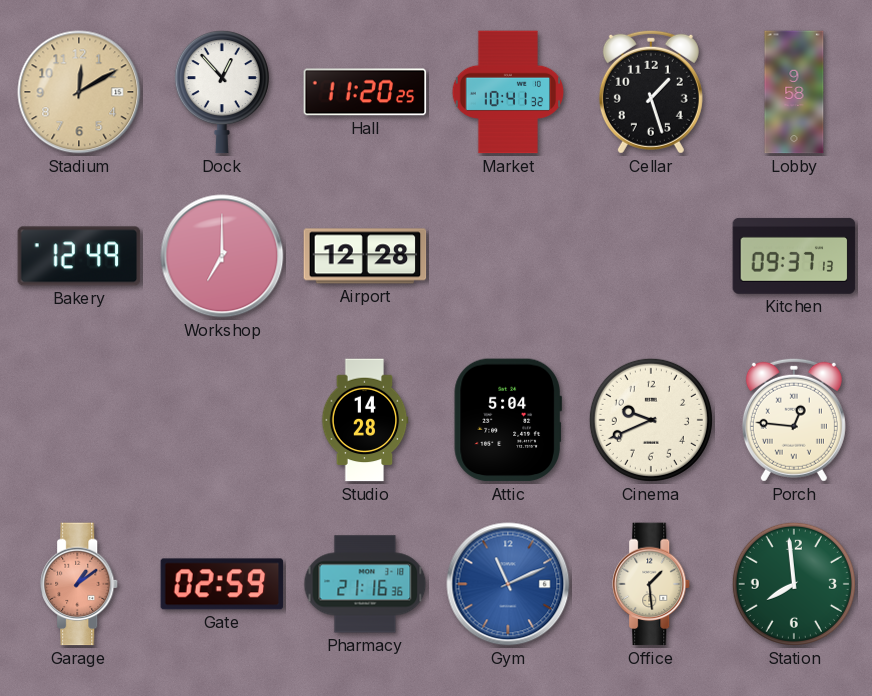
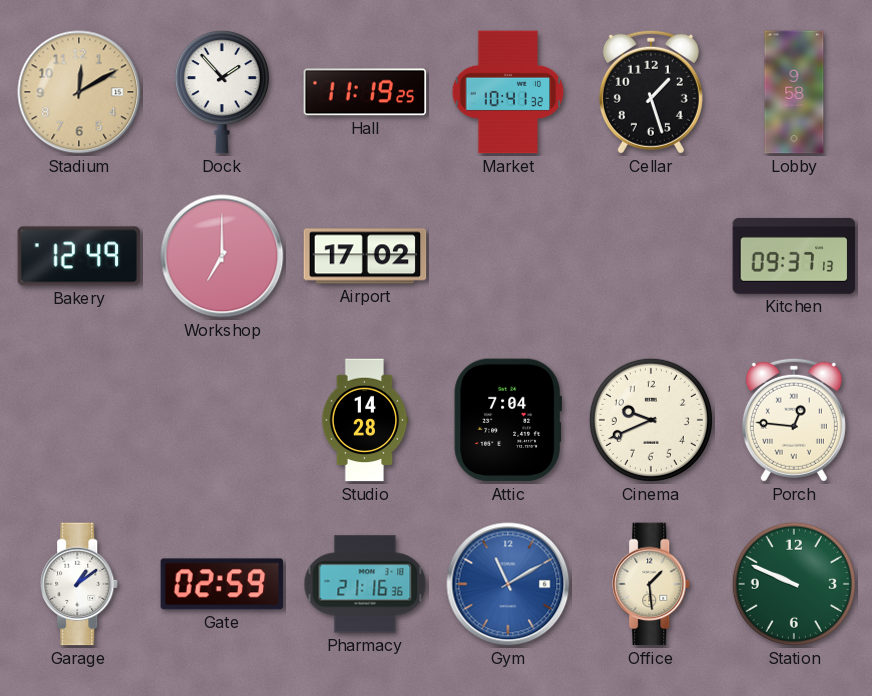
Dock: 12:53 -> 1:53 (222, 92)
Hall: 11:20 -> 11:19 (365, 92)
Airport: 12:28 -> 17:02 (365, 256)
Attic: 5:04 -> 7:04 (508, 420)
Garage dial: salmon -> white (80, 584)
Gym: 11:11 -> 11:10 (508, 584)
Station: 7:59 -> 9:49 (794, 584)
